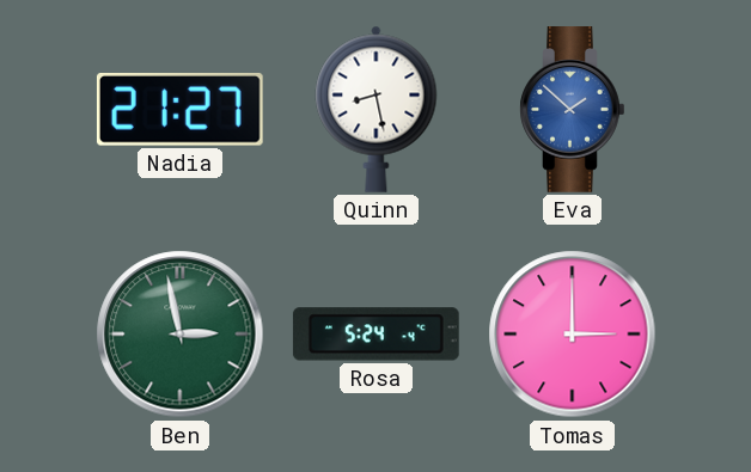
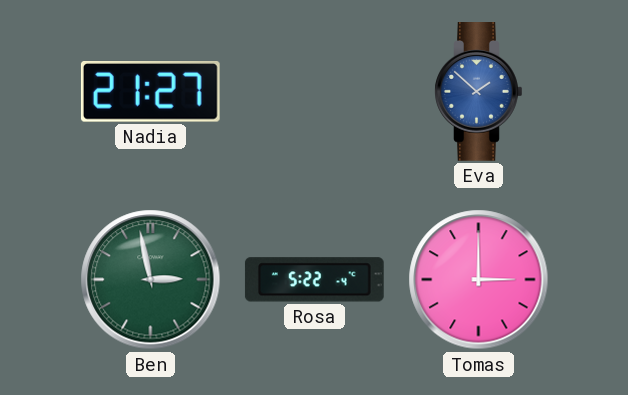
Quinn: 8:28 -> none (377, 109)
Rosa: 5:24 -> 5:22 (314, 280)
